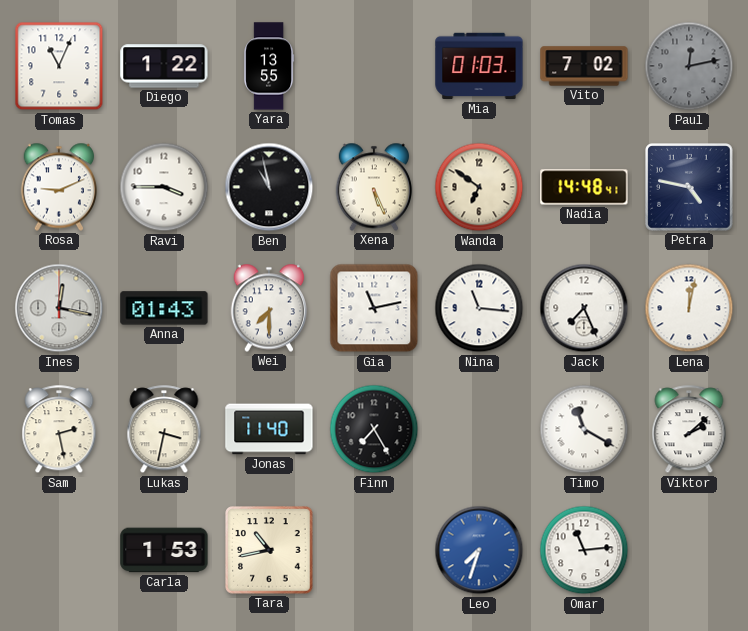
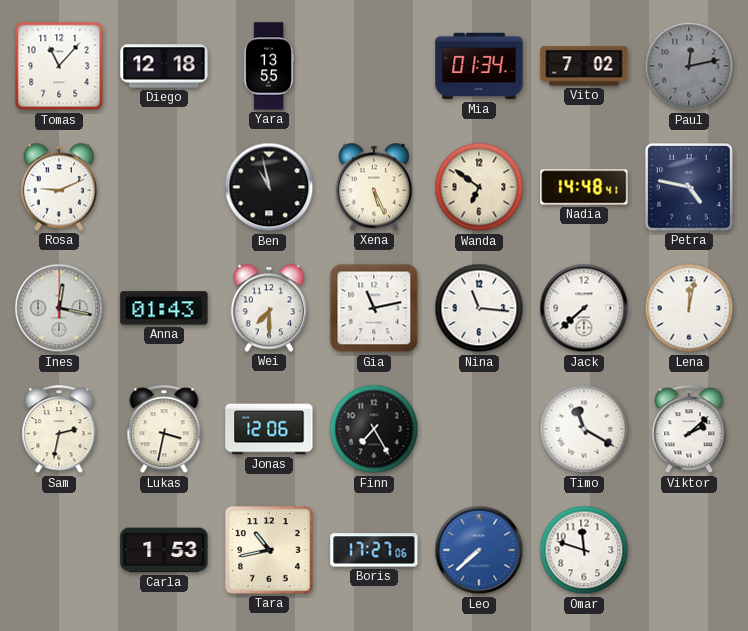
Tomas: 11:04 -> 11:07 (59, 66)
Diego: 1:22 -> 12:18 (164, 66)
Mia: 01:03 -> 01:34 (479, 66)
Ravi: 3:45 -> none (164, 187)
Jack: 7:26 -> 7:38 (584, 308)
Sam: 2:28 -> 2:32 (59, 430)
Jonas: 11:40 -> 12:06 (269, 429)
Boris: none -> 17:27 (374, 550)
Leo: 7:33 -> 7:38 (479, 550)
Omar: 11:14 -> 11:48 (584, 550)
